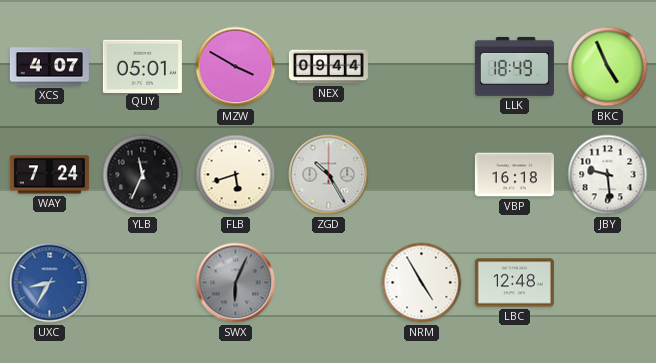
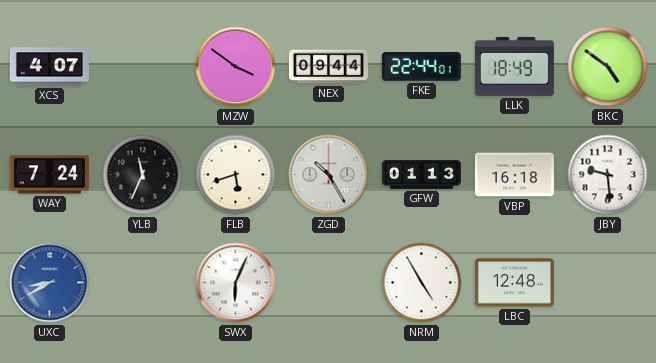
QUY: 05:01 -> none (142, 66)
MZW: 3:50 -> 3:51 (236, 67)
FKE: none -> 22:44 (421, 67)
BKC: 4:56 -> 4:51 (608, 67)
GFW: none -> 01:13 (421, 175)
UXC: 8:35 -> 8:40 (50, 283)
SWX dial: grey -> white (236, 283)
